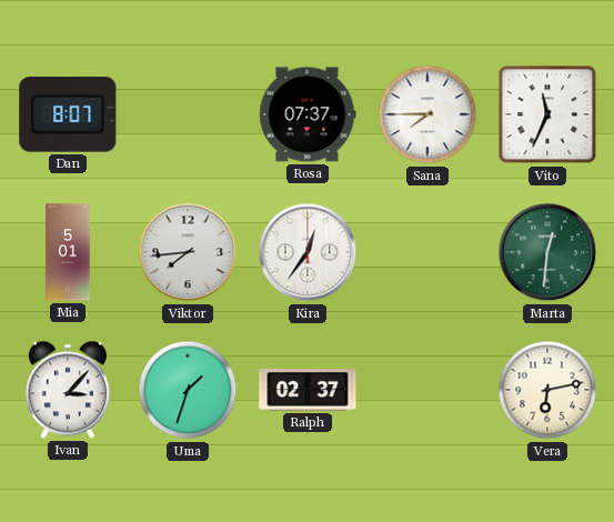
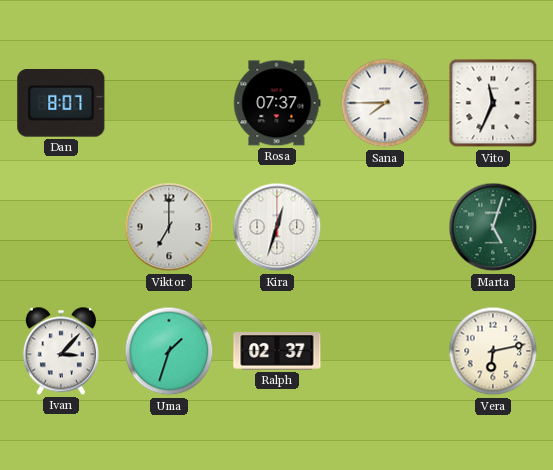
Mia: 5:01 -> none (68, 252)
Viktor: 7:44 -> 7:00 (169, 227)
Kira: 12:36 -> 12:33 (277, 227)
Marta: 12:31 -> 5:03 (493, 227)
